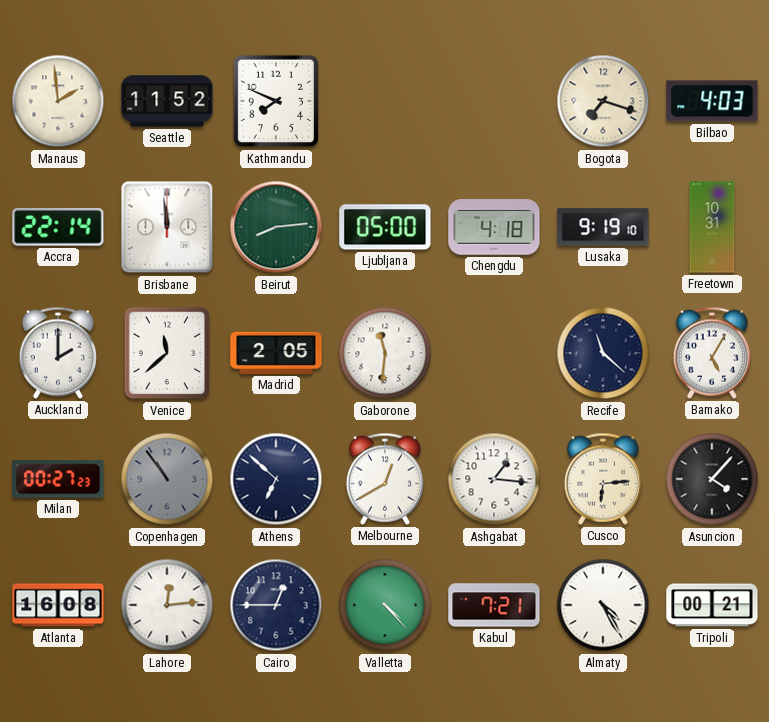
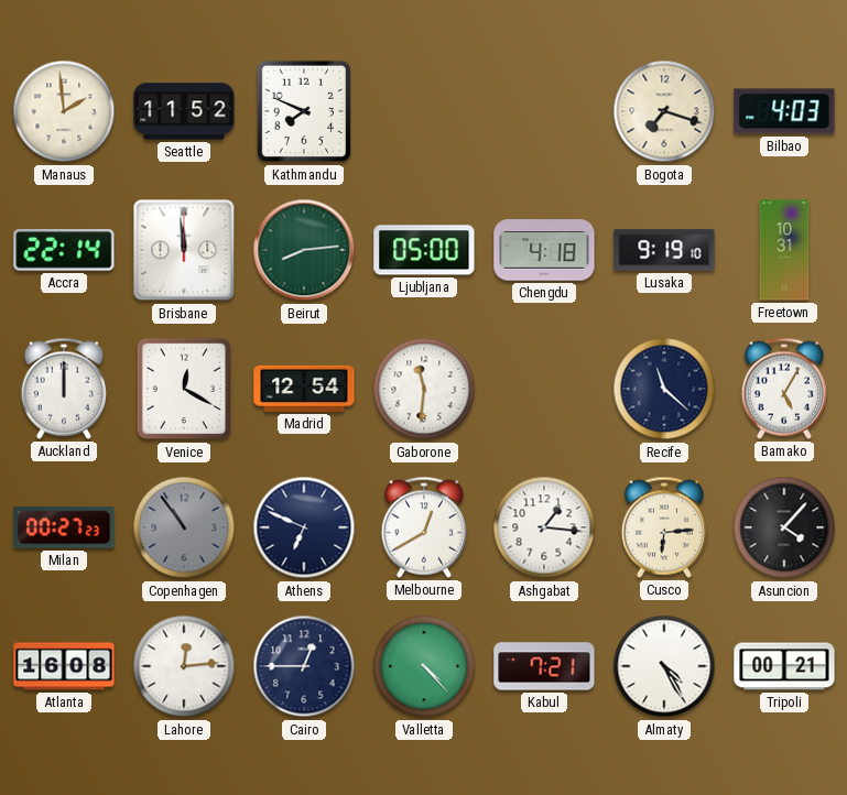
Auckland: 2:00 -> 12:00 (64, 389)
Venice: 11:38 -> 12:20 (184, 389)
Madrid: 2:05 -> 12:54 (304, 389)
Athens: 6:52 -> 6:49 (304, 527)
